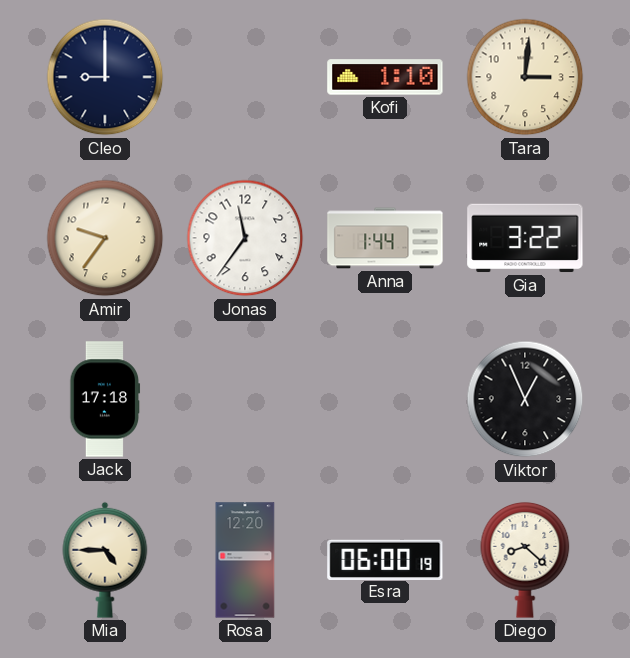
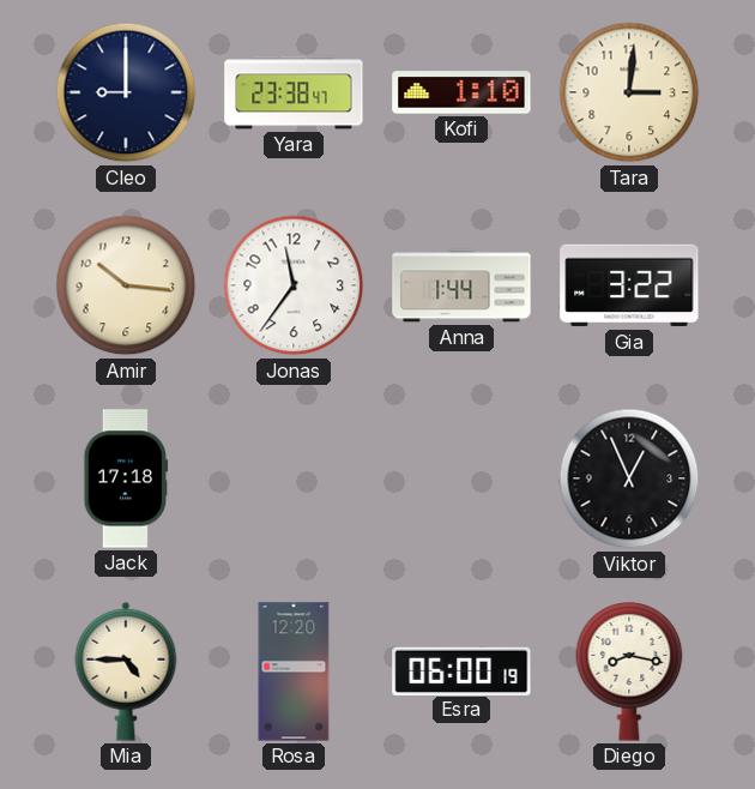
Yara: none -> 23:38 (294, 92)
Amir: 9:36 -> 10:16 (126, 285)
Diego: 8:22 -> 8:17 (629, 671)
